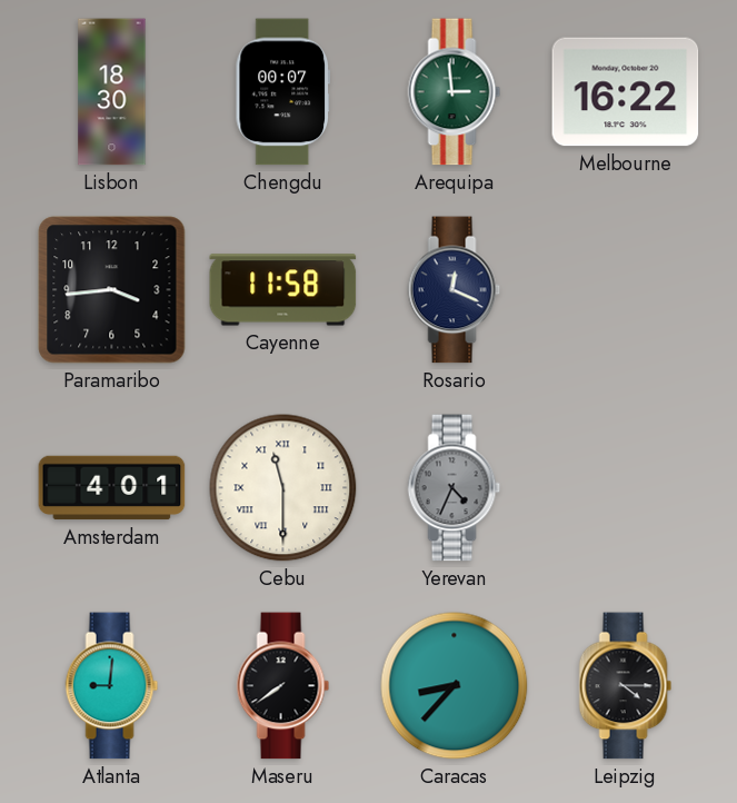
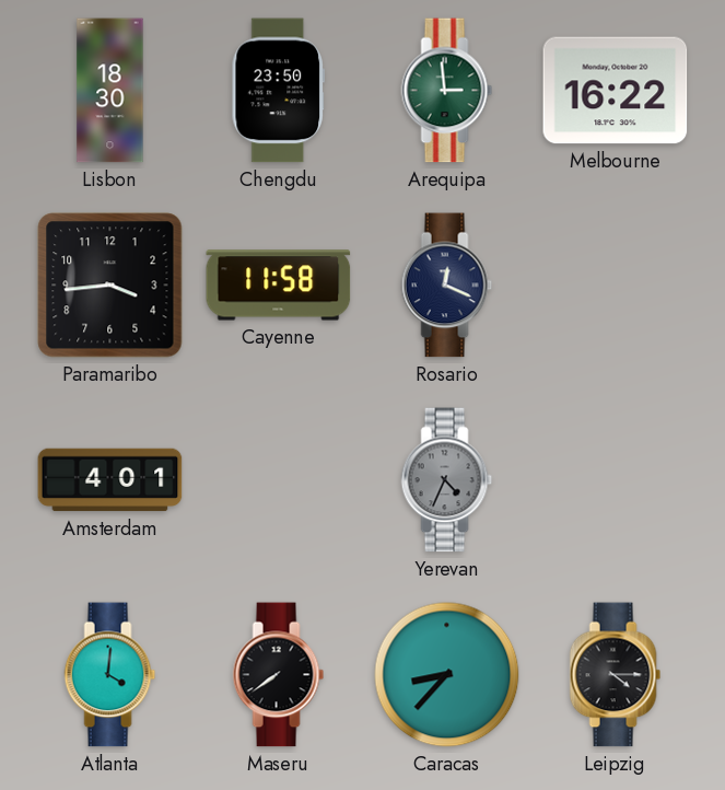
Chengdu: 00:07 -> 23:50 (278, 91)
Cebu: 11:30 -> none (283, 488)
Atlanta: 9:01 -> 4:01 (110, 675)
